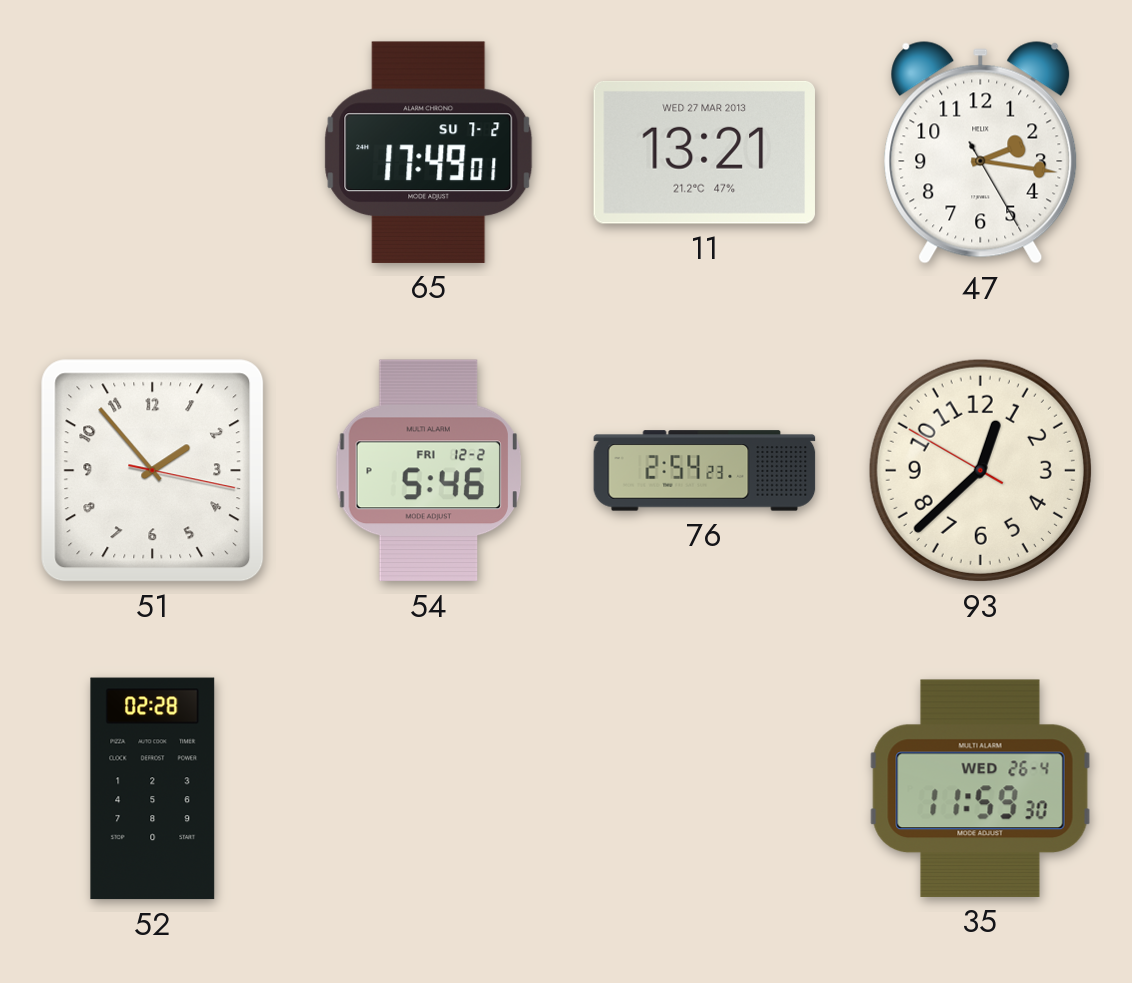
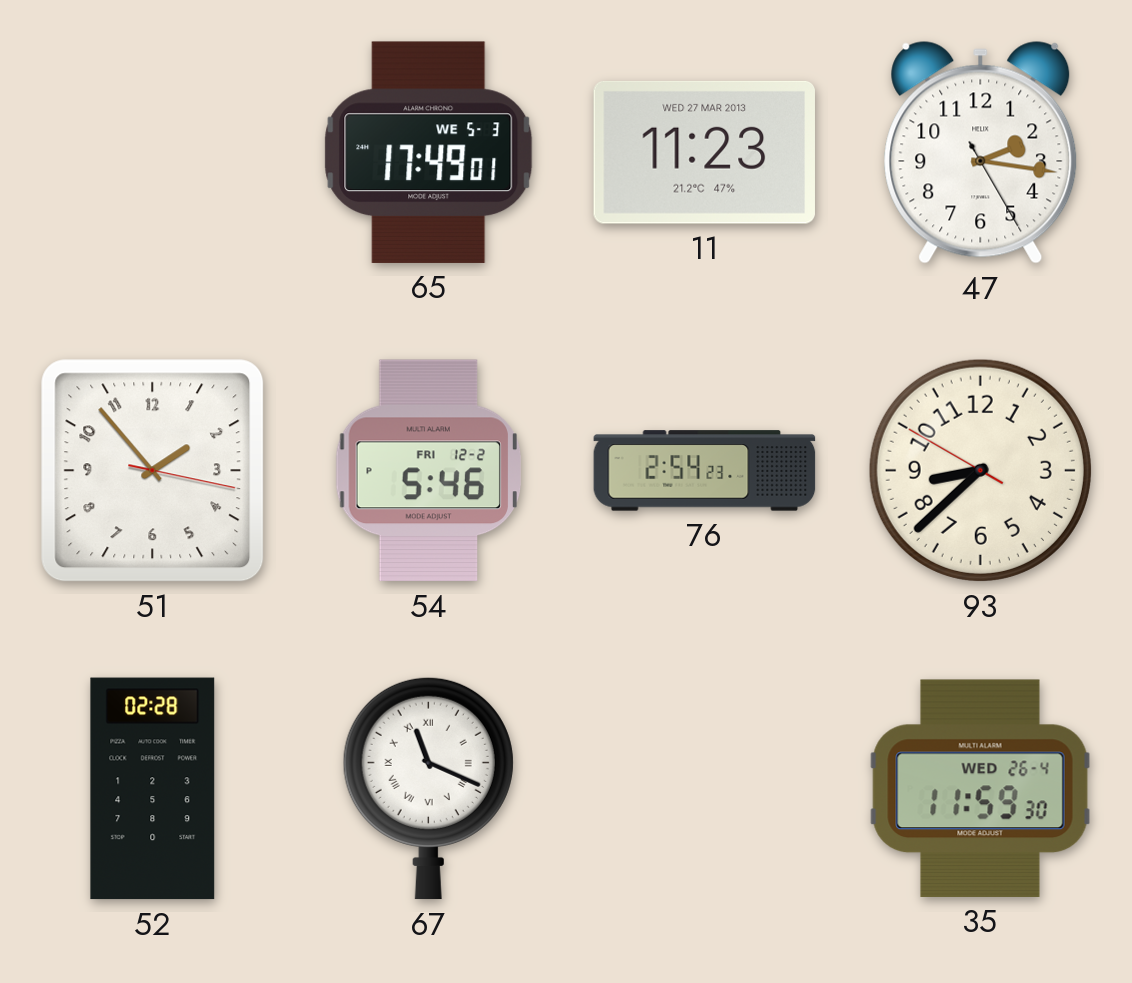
65 date: SU 7-2 -> WE 5-3 (429, 152)
11: 13:21 -> 11:23 (704, 152)
93: 12:37 -> 8:37 (980, 470)
67: none -> 11:19 (428, 788)
